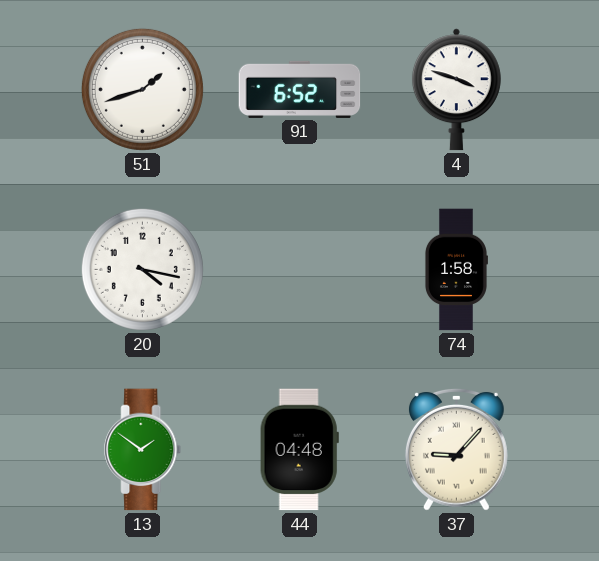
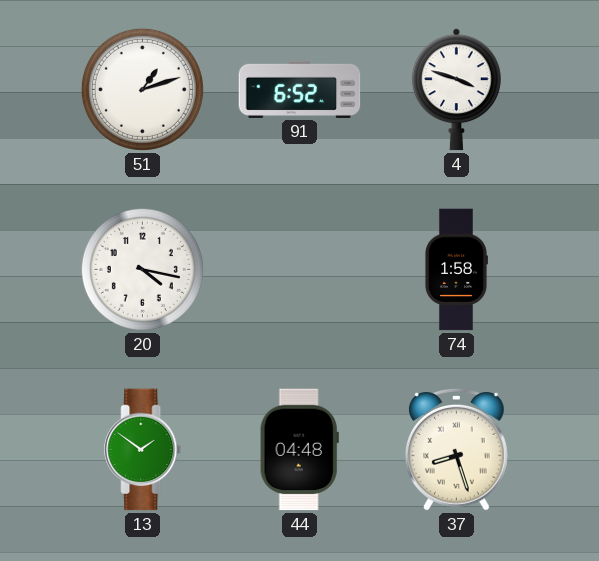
51: 1:42 -> 1:12 (142, 89)
37: 9:07 -> 8:27 (456, 449)
